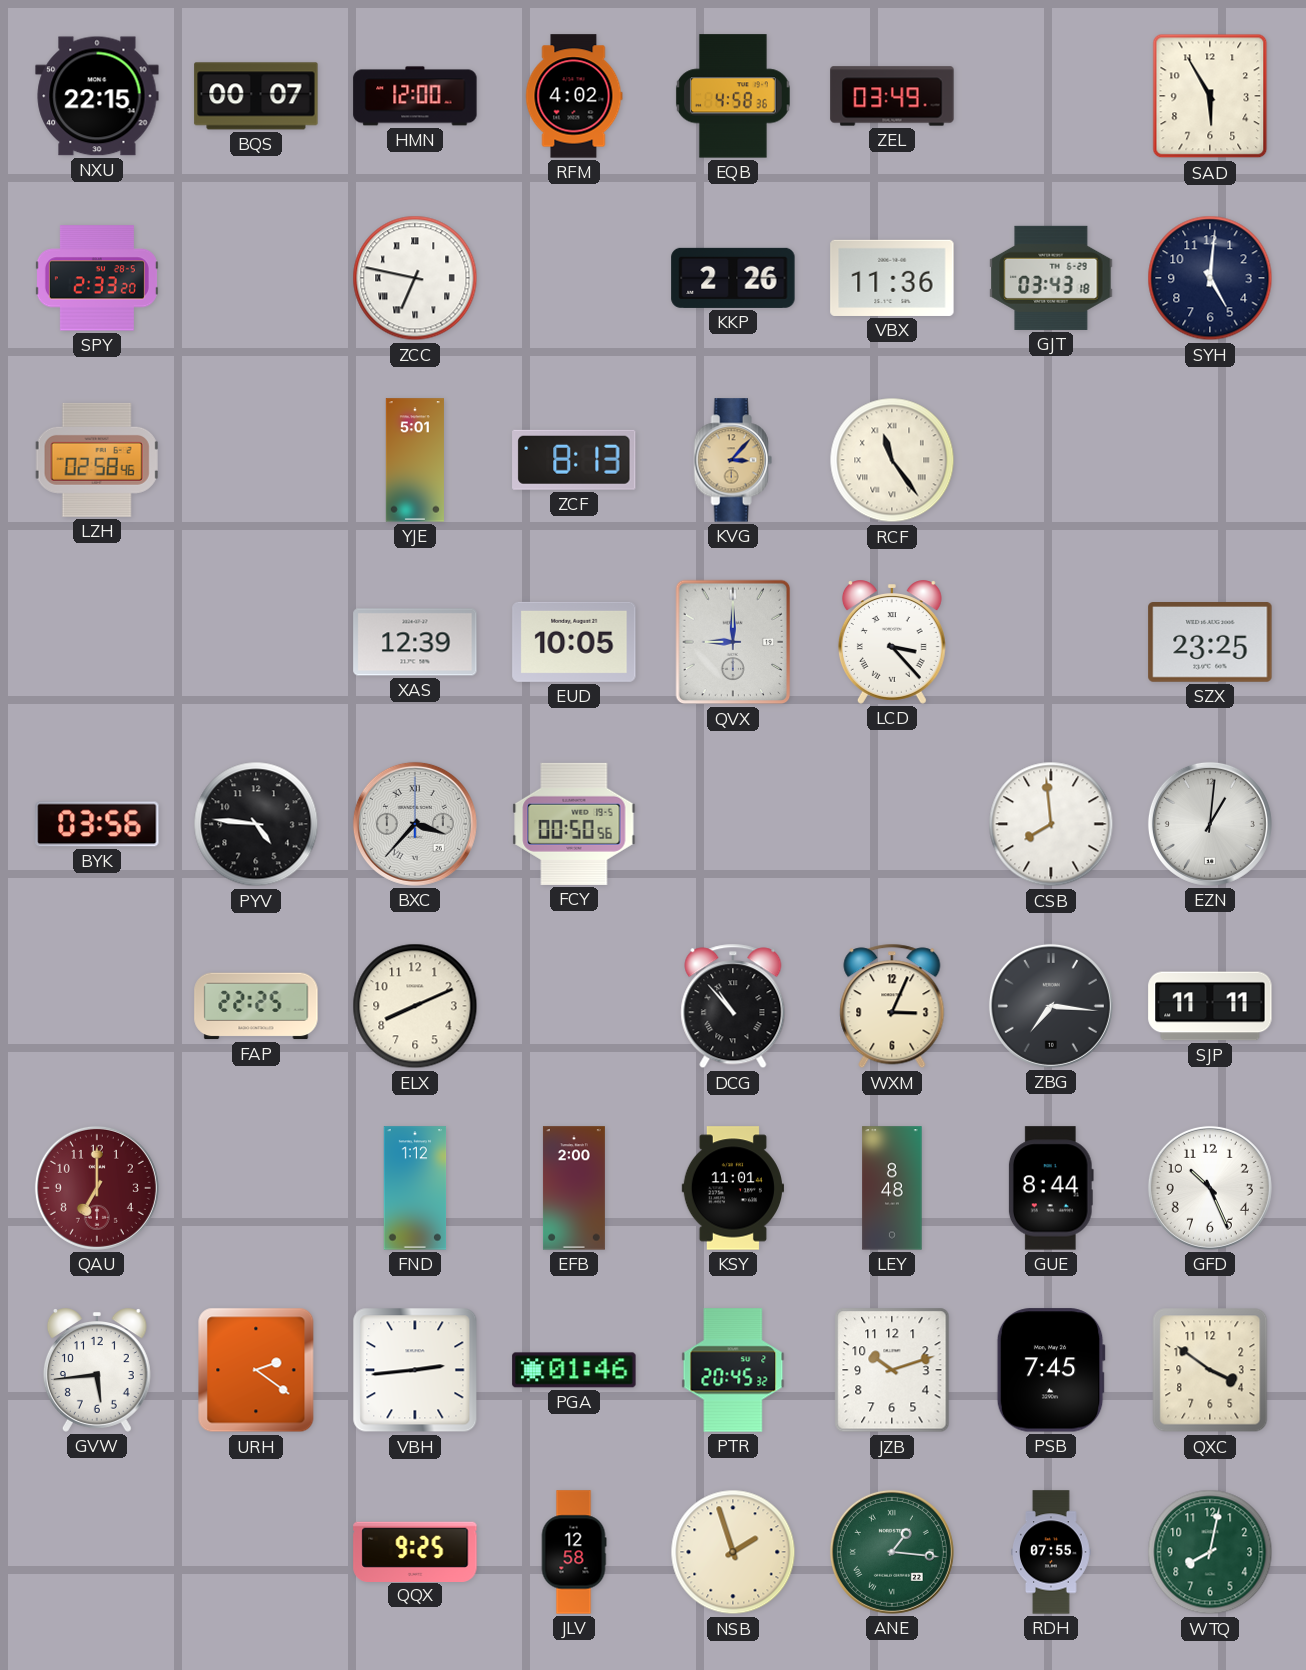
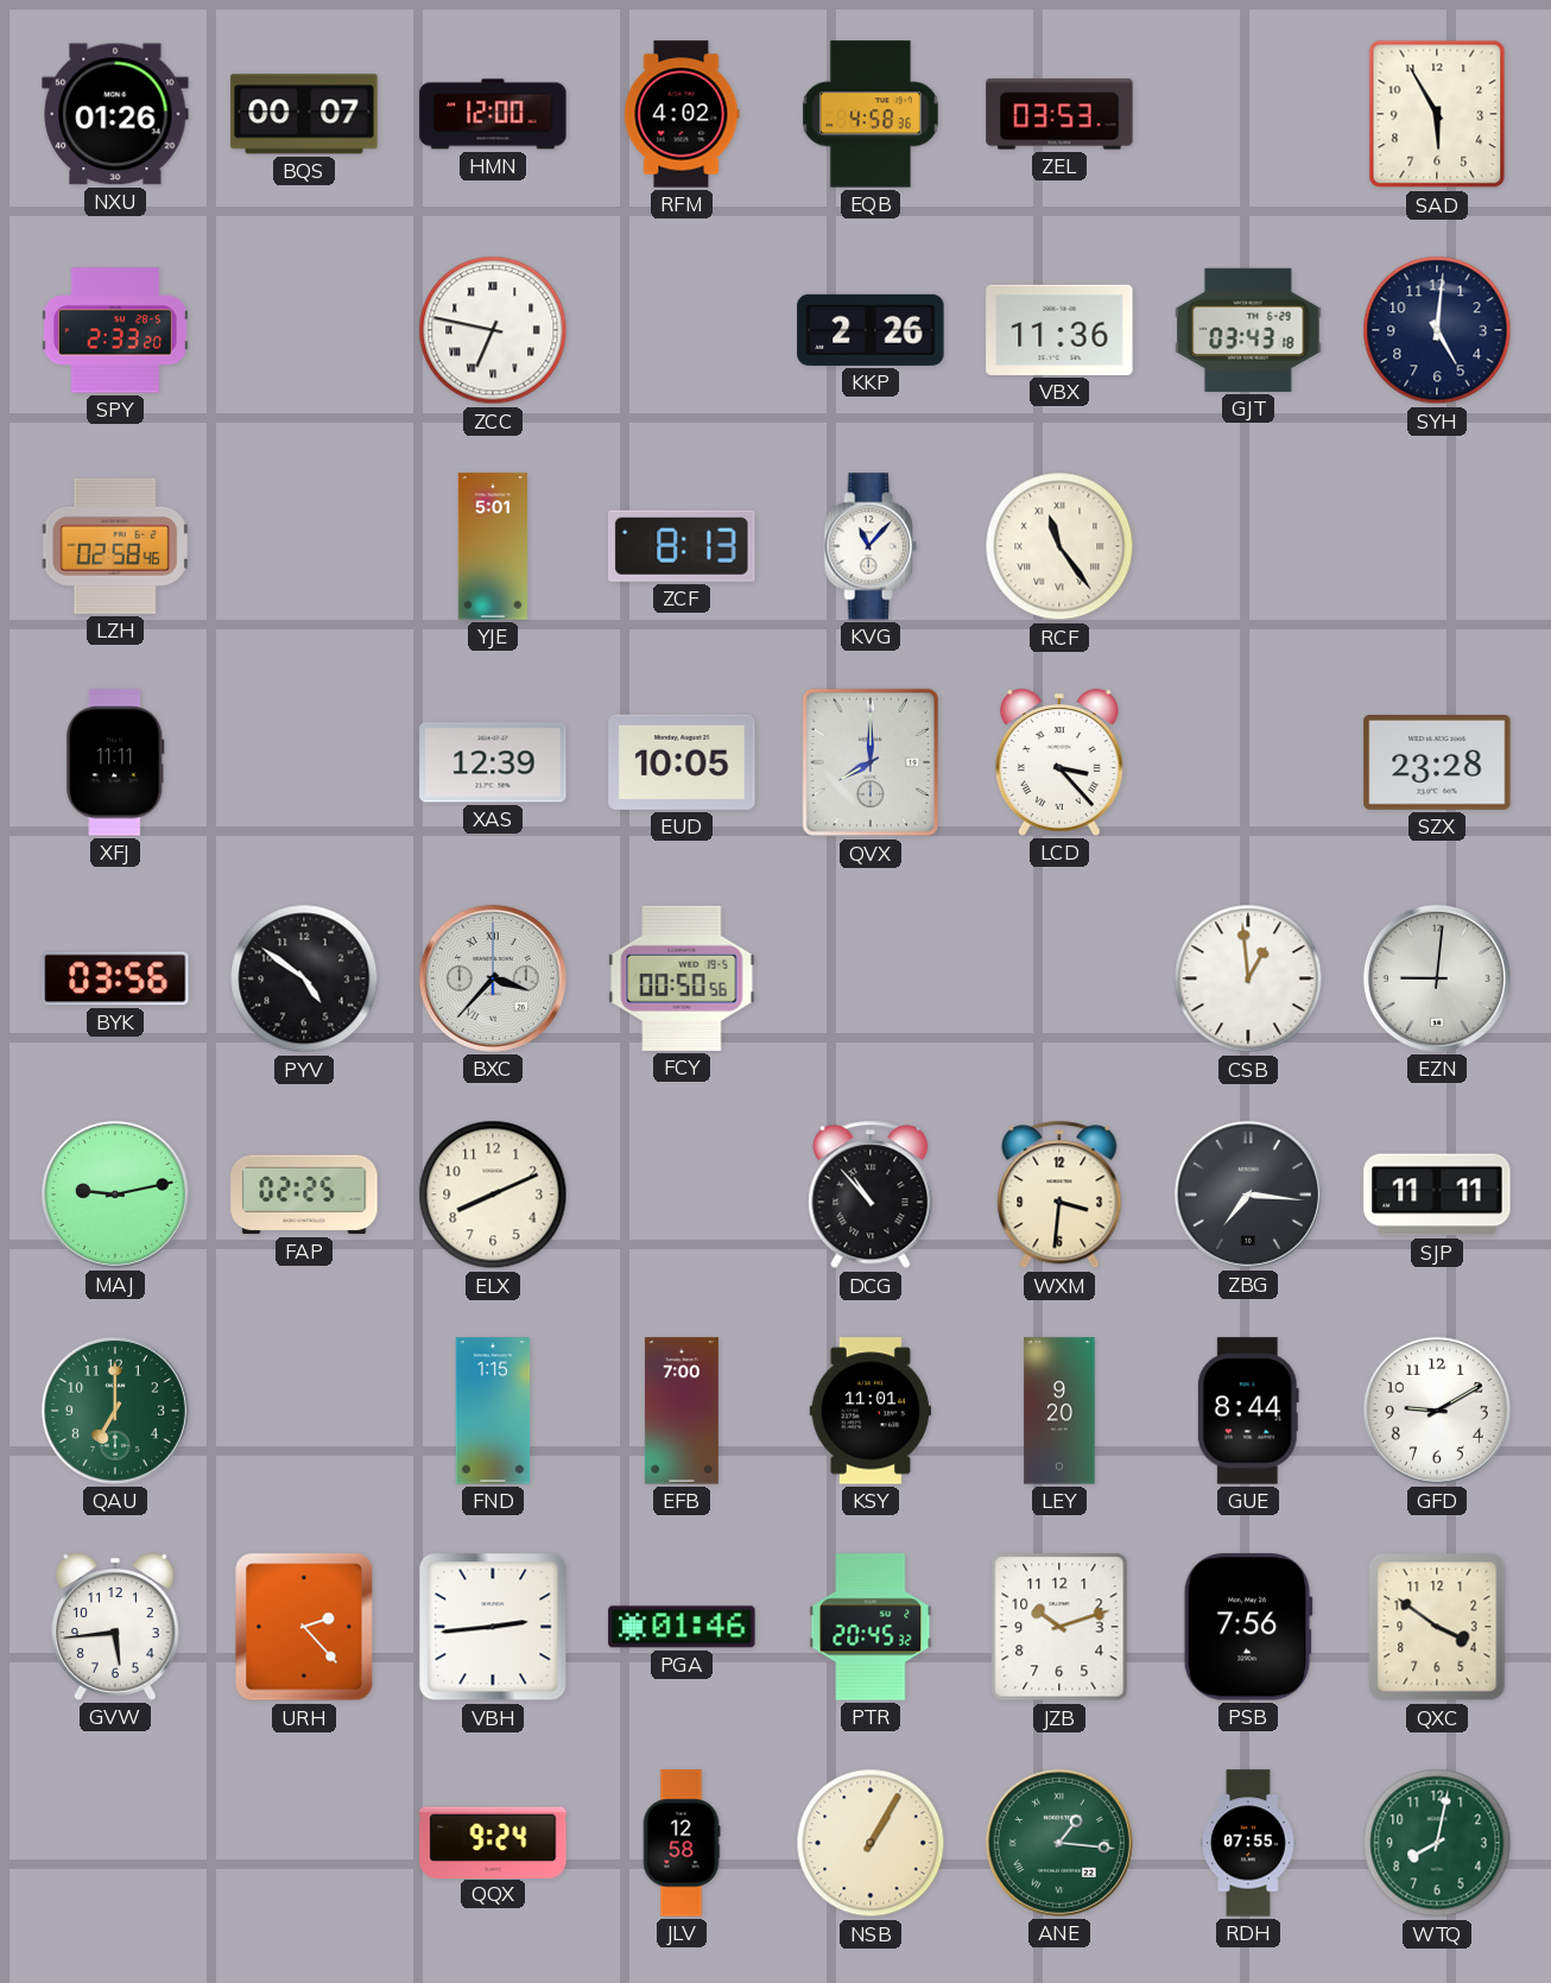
NXU: 22:15 -> 01:26 (115, 114)
ZEL: 03:49 -> 03:53 (1059, 114)
KVG: 3:07 -> 11:07 (871, 546)
KVG dial: champagne -> white (871, 546)
XFJ: none -> 11:11 (115, 762)
QVX: 9:00 -> 8:00 (871, 762)
SZX: 23:25 -> 23:28 (1437, 764)
PYV: 4:46 -> 4:51 (304, 978)
CSB: 7:59 -> 12:59 (1248, 978)
EZN: 1:01 -> 9:01 (1437, 978)
MAJ: none -> 9:13 (115, 1195)
FAP: 22:25 -> 02:25 (304, 1195)
WXM: 3:04 -> 3:31 (1059, 1195)
QAU dial: burgundy -> green (115, 1411)
FND: 1:12 -> 1:15 (493, 1411)
EFB: 2:00 -> 7:00 (682, 1411)
LEY: 8:48 -> 9:20 (1059, 1411)
GFD: 10:26 -> 9:10 (1437, 1411)
URH: 2:21 -> 2:23 (304, 1627)
PSB: 7:45 -> 7:56 (1248, 1627)
QQX: 9:25 -> 9:24 (493, 1842)
NSB: 1:57 -> 1:05 (871, 1843)
